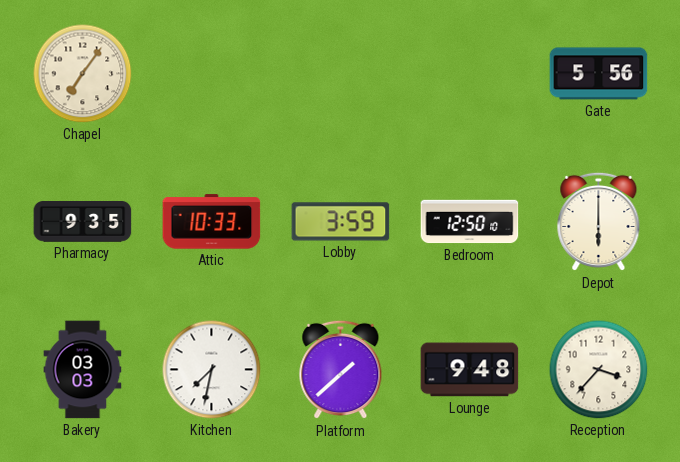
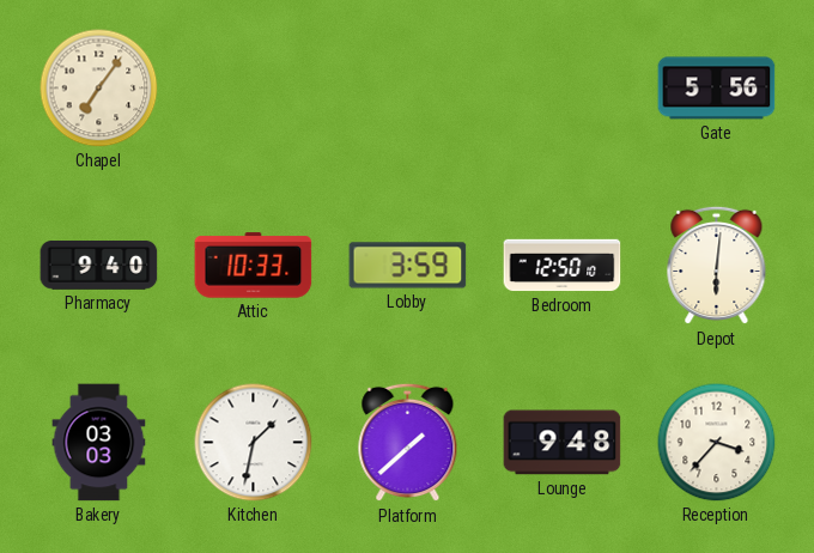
Pharmacy: 9:35 -> 9:40 (99, 266)
Depot: 6:00 -> 6:01 (717, 266)
Kitchen: 7:32 -> 1:32 (254, 443)
